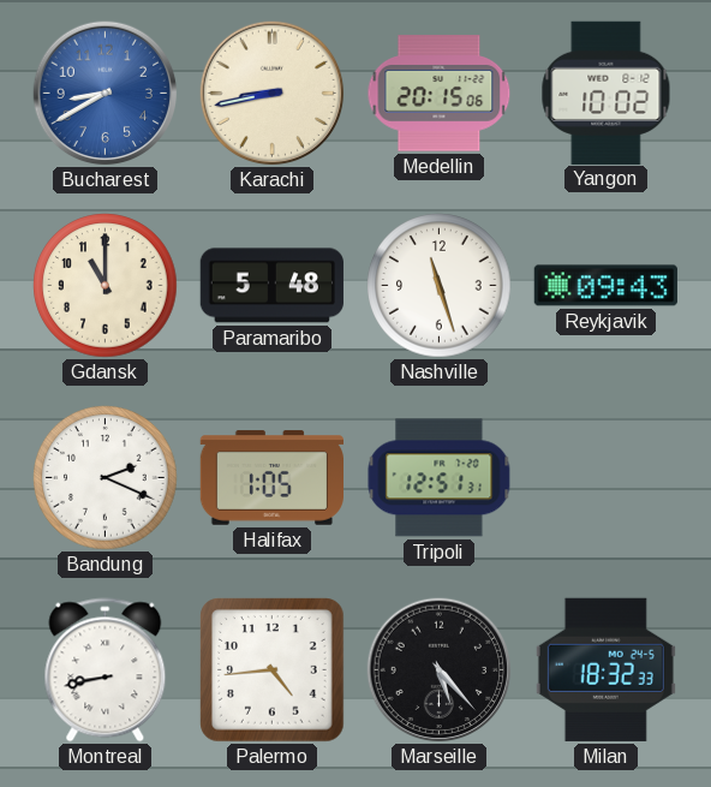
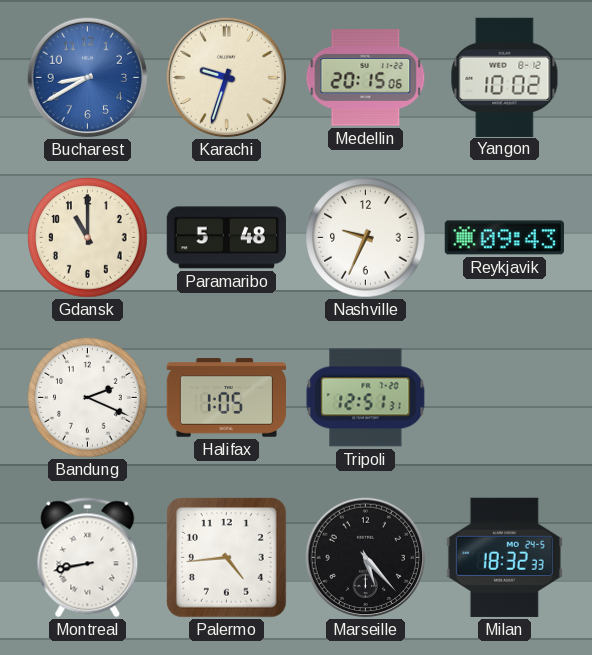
Karachi: 8:43 -> 9:33 (227, 78)
Nashville: 11:27 -> 9:34 (366, 238)
